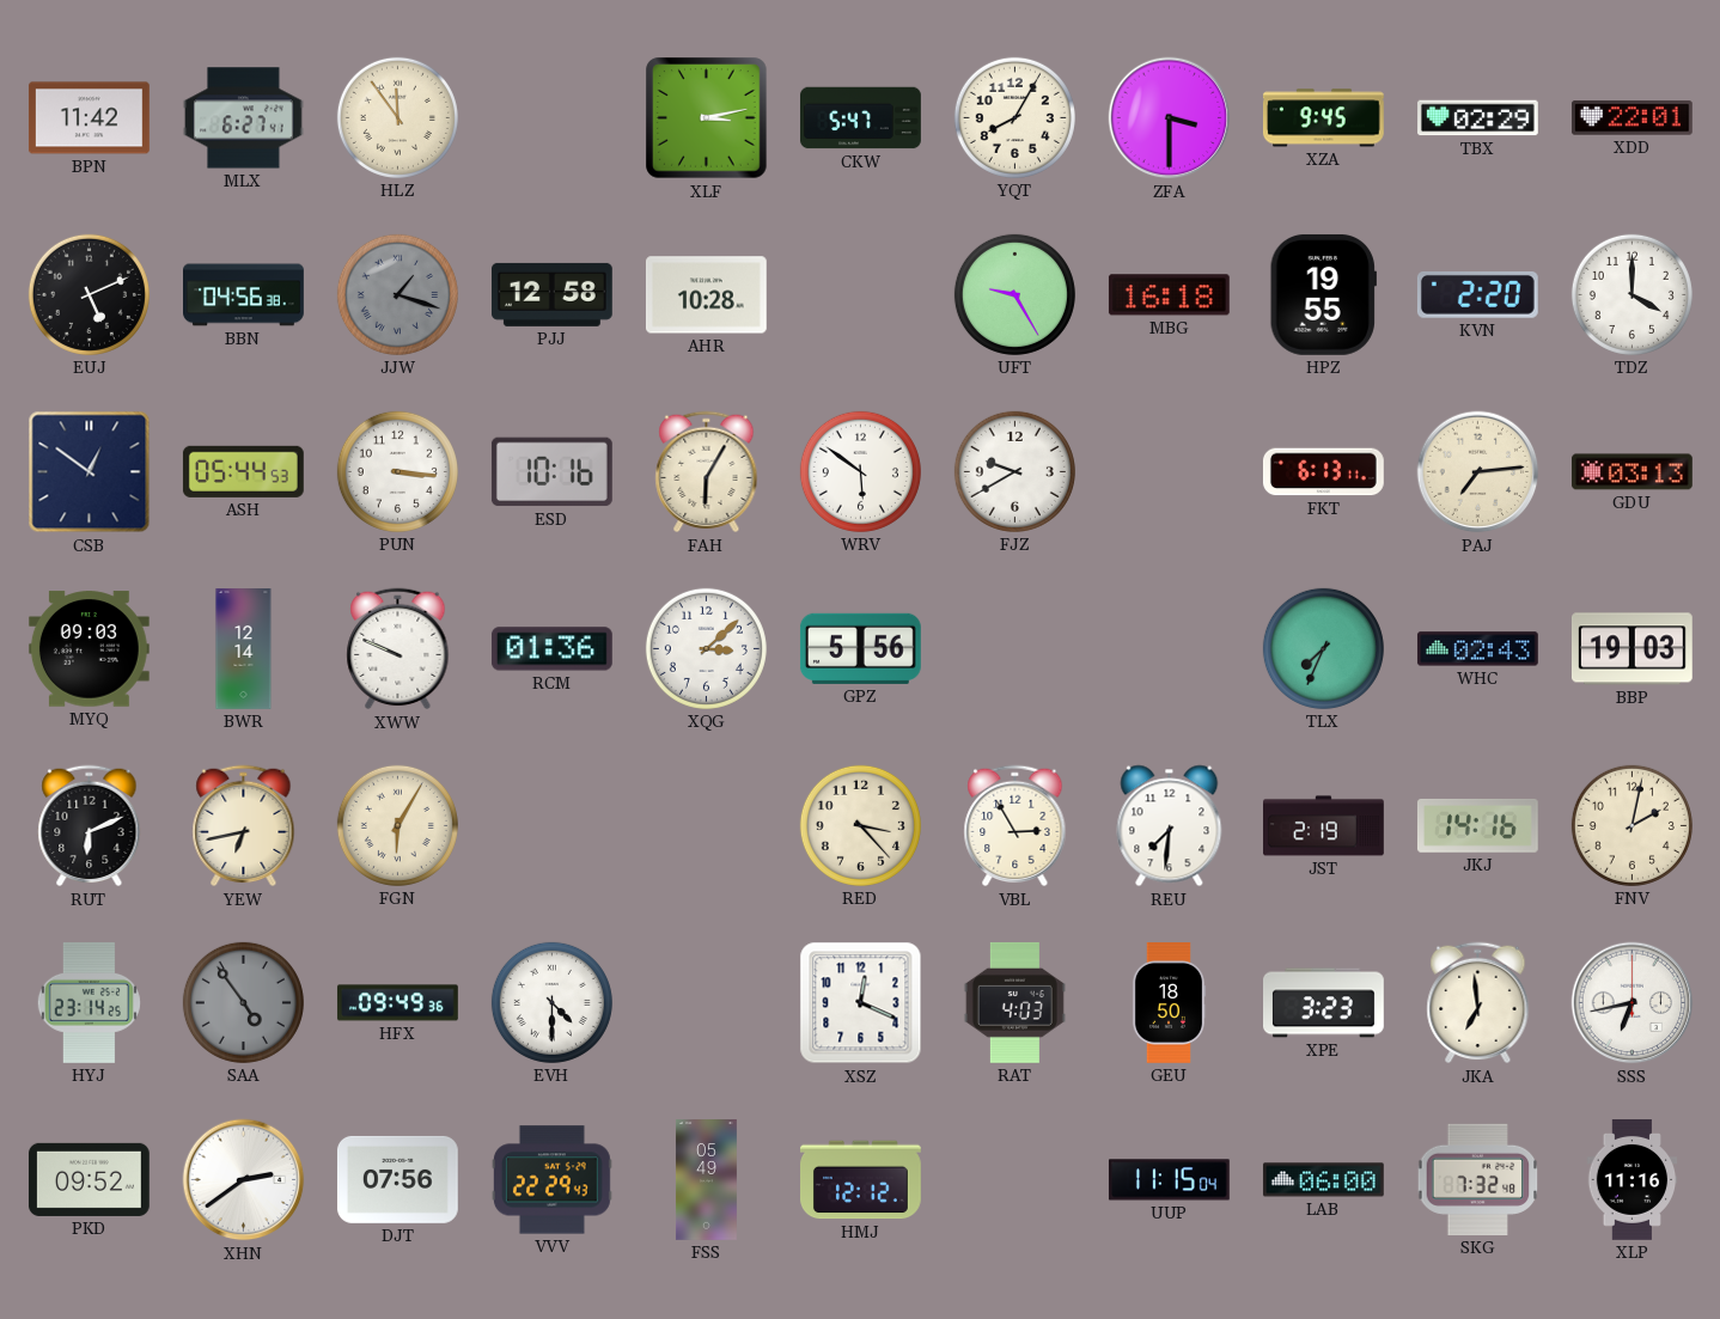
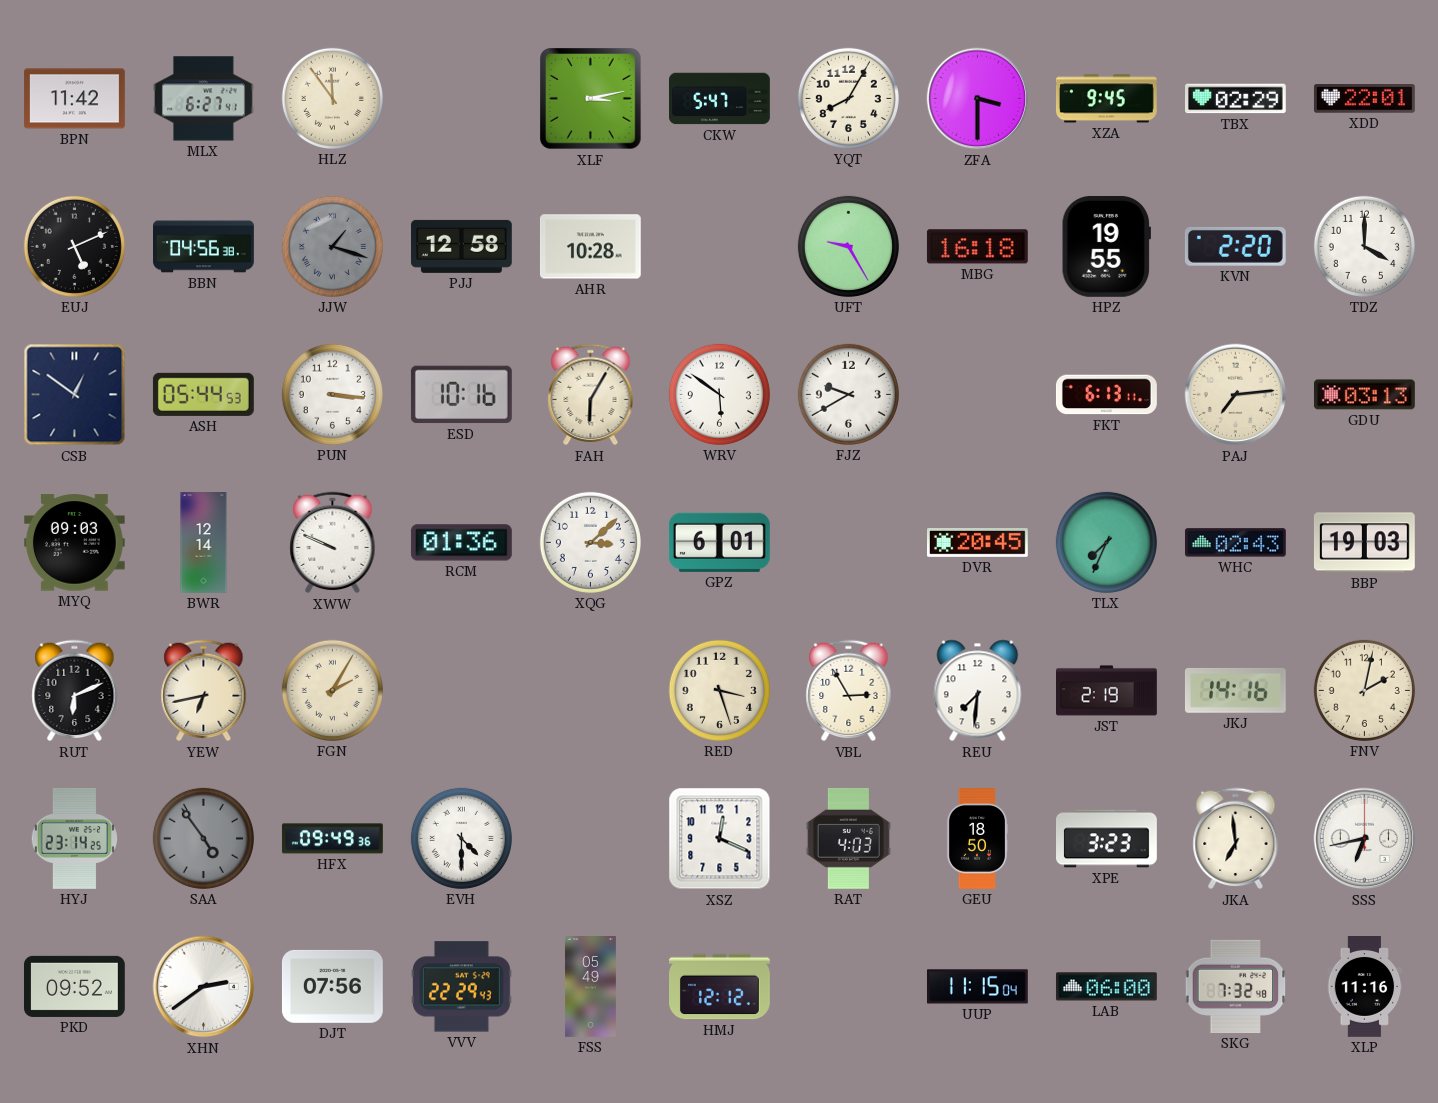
GPZ: 5:56 -> 6:01 (719, 542)
DVR: none -> 20:45 (978, 543)
FGN: 6:05 -> 2:05 (332, 690)
RED: 3:23 -> 3:27 (719, 690)
